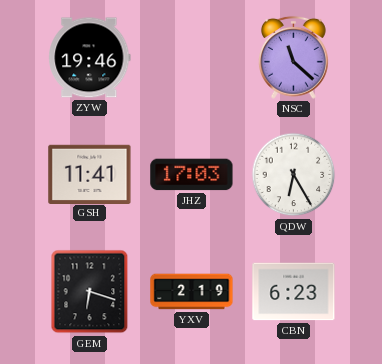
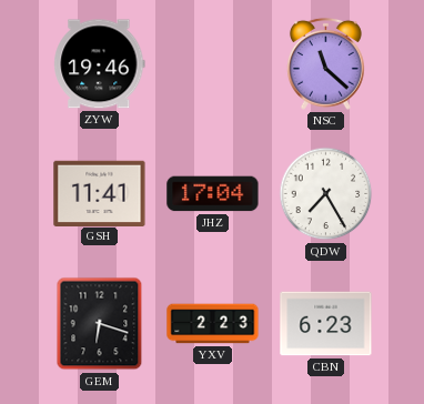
JHZ: 17:03 -> 17:04 (213, 194)
QDW: 6:25 -> 7:25 (326, 194)
YXV: 2:19 -> 2:23 (213, 324)
